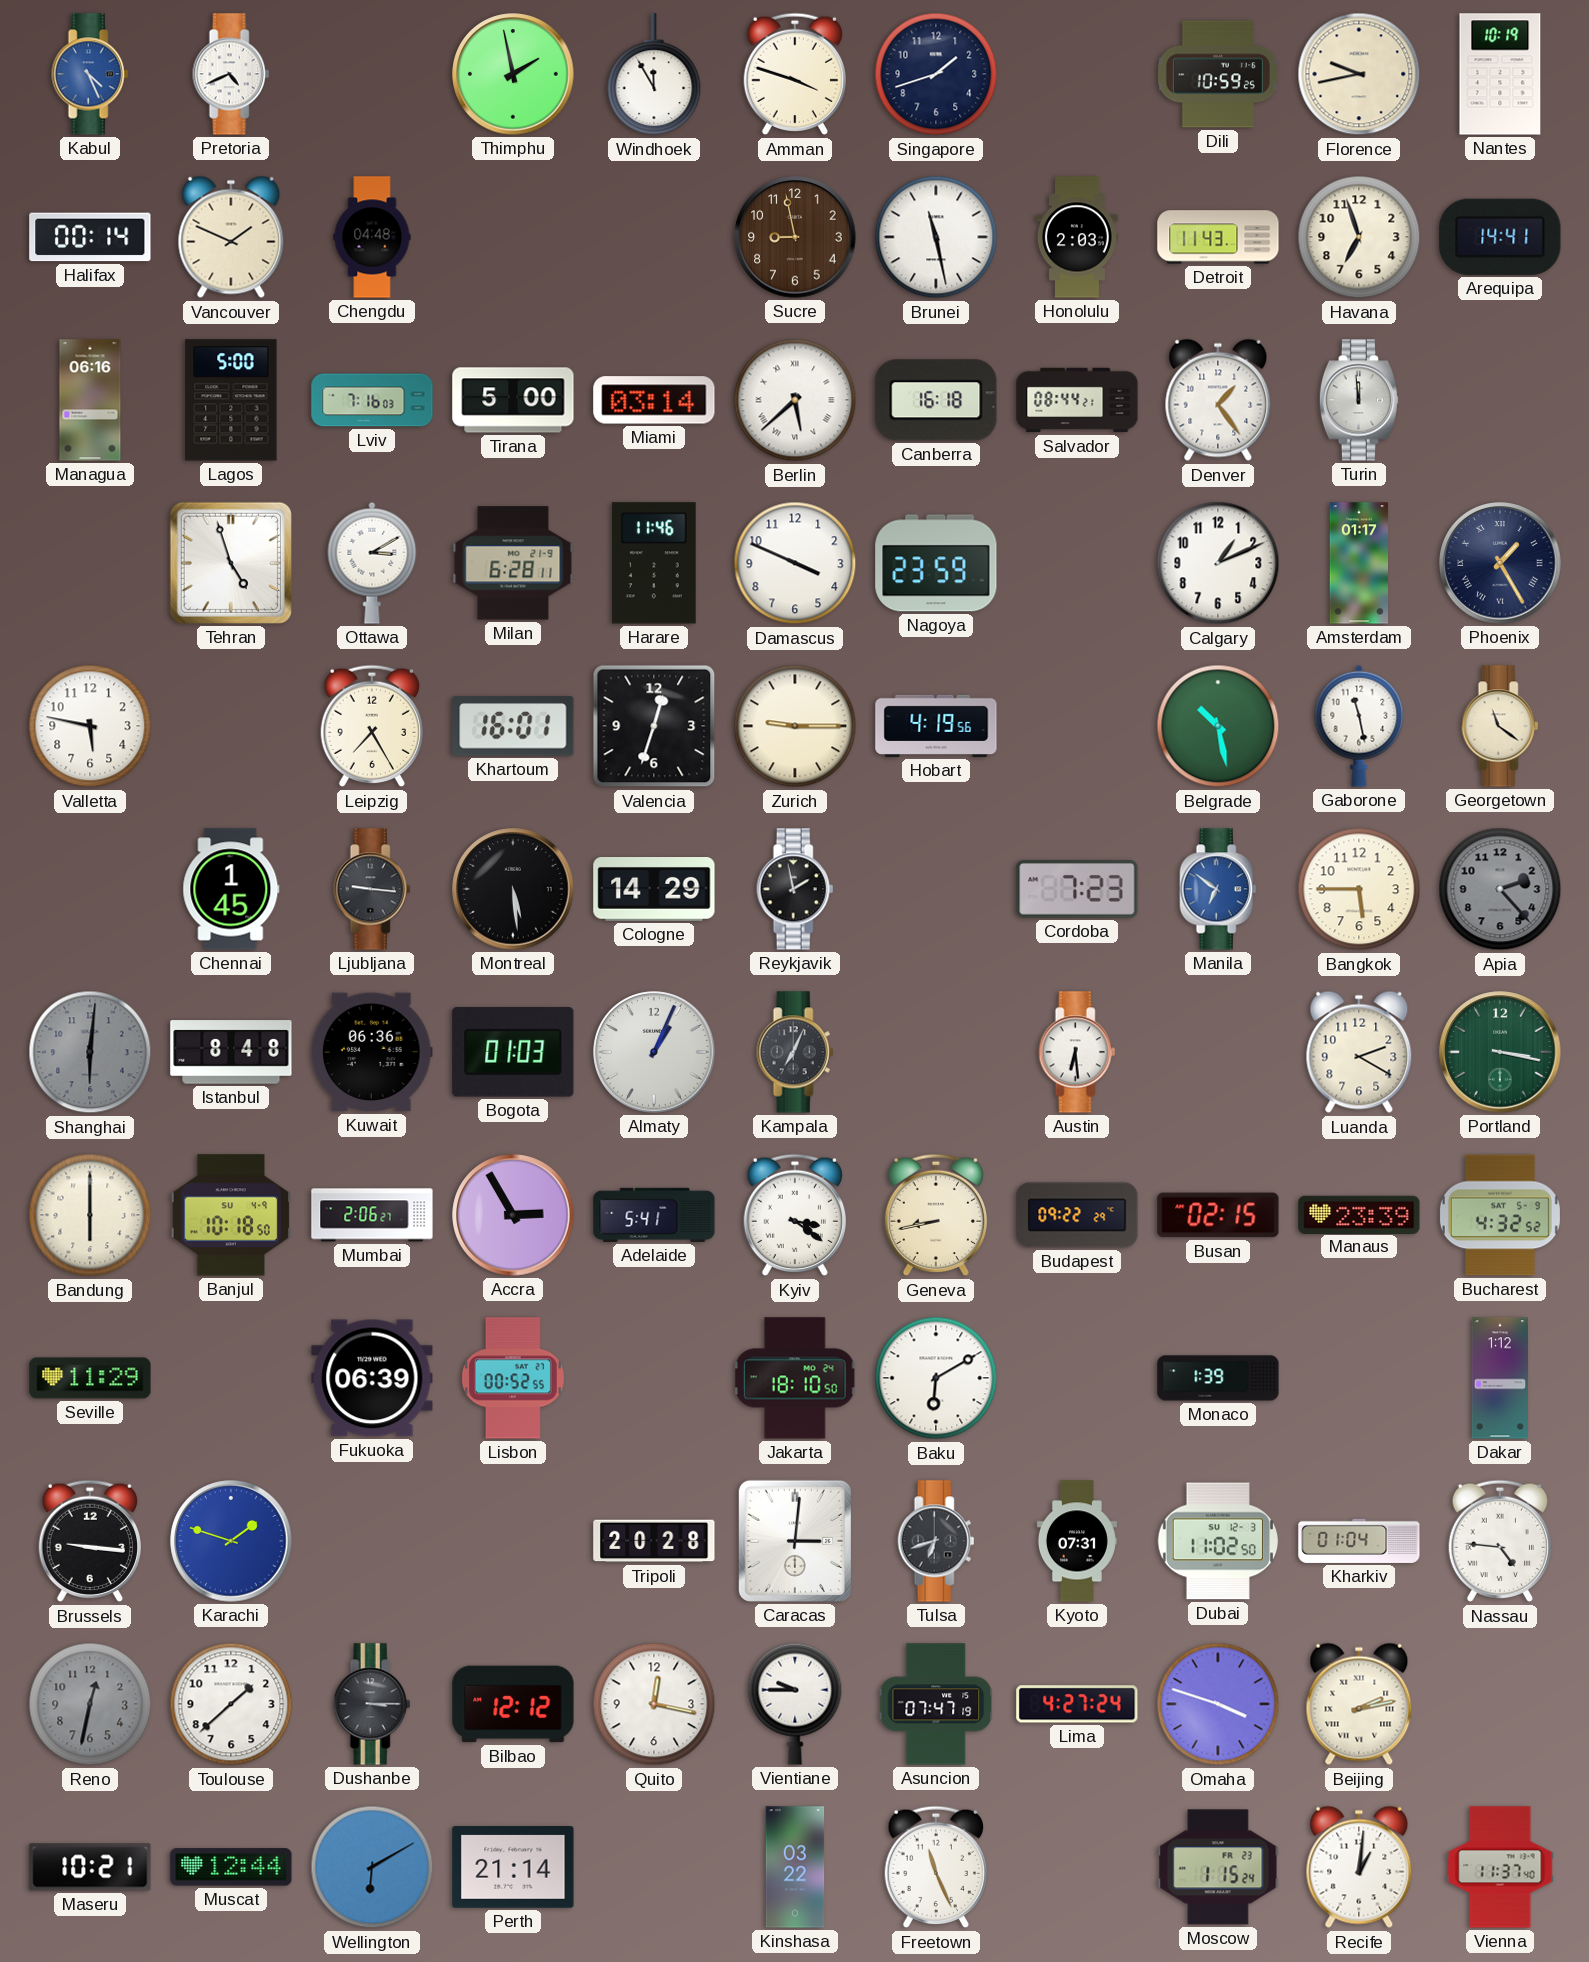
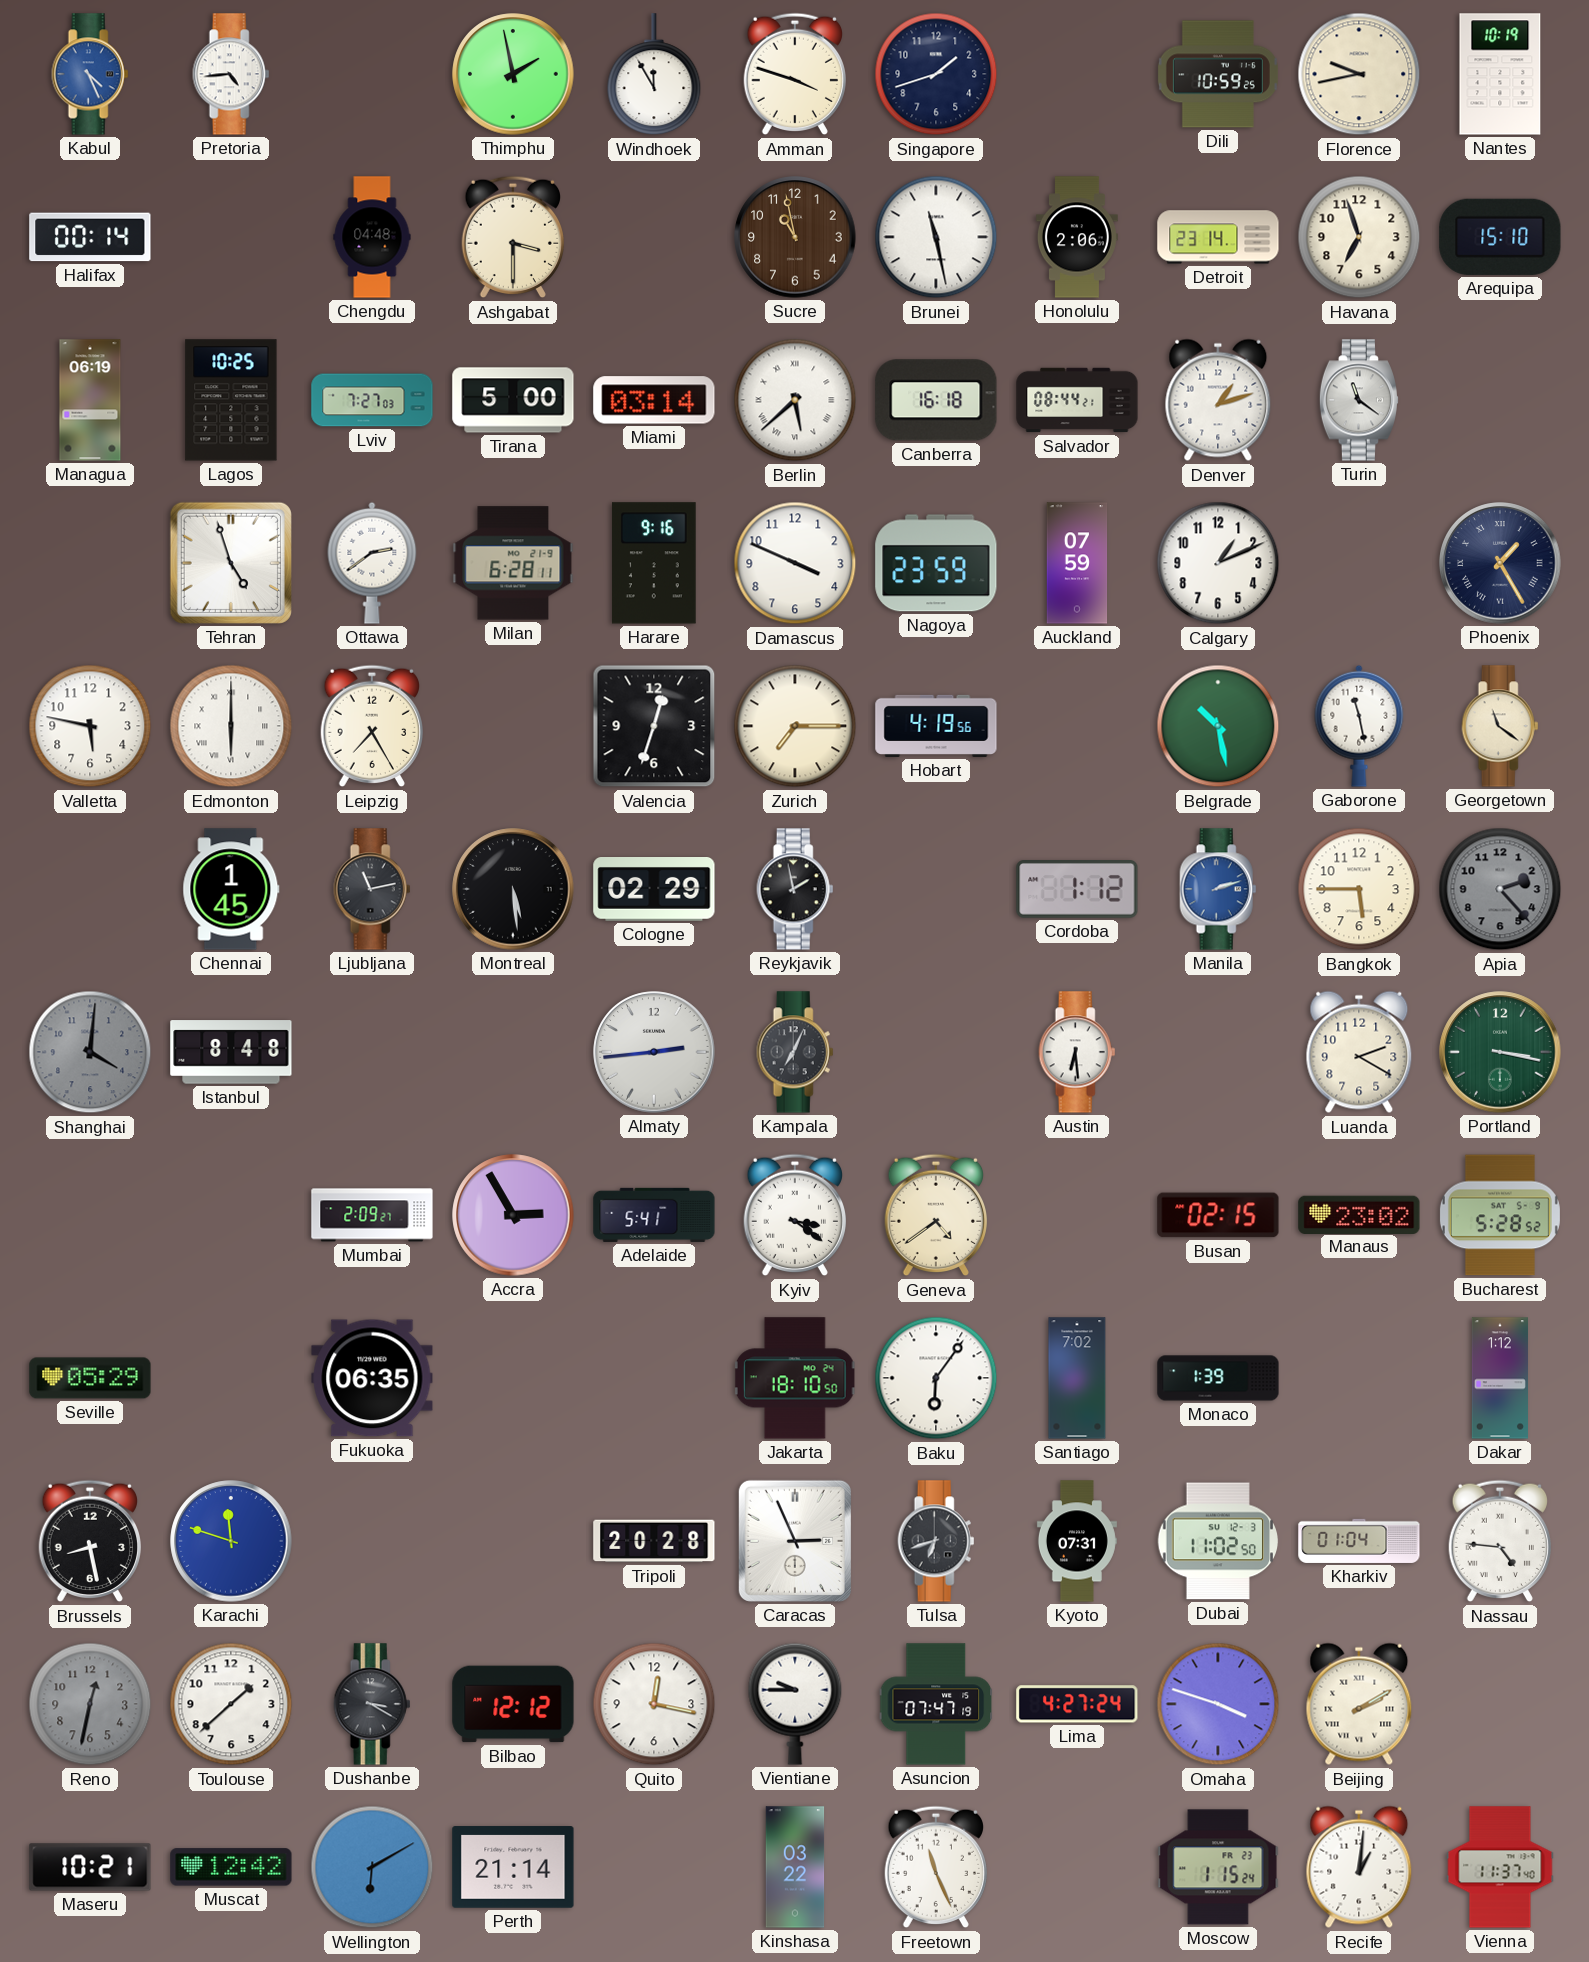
Pretoria: 4:41 -> 4:44 (231, 74)
Vancouver: 1:49 -> none (231, 237)
Ashgabat: none -> 3:30 (512, 237)
Sucre: 8:58 -> 10:58 (795, 237)
Honolulu: 2:03 -> 2:06 (1077, 237)
Detroit: 11:43 -> 23:14 (1218, 237)
Arequipa: 14:41 -> 15:10 (1500, 237)
Managua: 06:16 -> 06:19 (90, 400)
Lagos: 5:00 -> 10:25 (231, 400)
Lviv: 7:16 -> 7:27 (372, 400)
Denver: 1:24 -> 1:12 (1218, 400)
Turin: 11:59 -> 11:21 (1358, 400)
Ottawa: 3:10 -> 2:39 (372, 563)
Harare: 11:46 -> 9:16 (654, 563)
Auckland: none -> 07:59 (1077, 563)
Amsterdam: 01:17 -> none (1359, 563)
Edmonton: none -> 6:00 (231, 726)
Khartoum: 16:01 -> none (513, 726)
Zurich: 9:15 -> 7:15 (795, 726)
Ljubljana: 9:16 -> 11:13 (372, 889)
Cologne: 14:29 -> 02:29 (654, 890)
Cordoba: 7:23 -> 1:12 (1077, 890)
Manila: 6:51 -> 2:12 (1218, 889)
Shanghai: 6:01 -> 4:01 (90, 1052)
Kuwait: 06:36 -> none (372, 1052)
Bogota: 01:03 -> none (513, 1052)
Almaty: 1:04 -> 2:44 (654, 1052)
Bandung: 6:00 -> none (90, 1215)
Banjul: 10:18 -> none (230, 1215)
Mumbai: 2:06 -> 2:09 (372, 1215)
Geneva: 8:43 -> 4:39 (935, 1215)
Budapest: 09:22 -> none (1077, 1215)
Manaus: 23:39 -> 23:02 (1359, 1214)
Bucharest: 4:32 -> 5:28 (1500, 1215)
Seville: 11:29 -> 05:29 (90, 1378)
Fukuoka: 06:39 -> 06:35 (372, 1378)
Lisbon: 00:52 -> none (513, 1378)
Baku: 6:10 -> 6:06 (936, 1378)
Santiago: none -> 7:02 (1077, 1378)
Brussels: 9:16 -> 8:28 (89, 1541)
Karachi: 1:48 -> 11:48 (231, 1541)
Caracas: 3:01 -> 2:56 (795, 1541)
Dushanbe: 3:15 -> 3:20 (372, 1704)
Beijing: 2:13 -> 2:10 (1359, 1704)
Muscat: 12:44 -> 12:42 (231, 1867)
